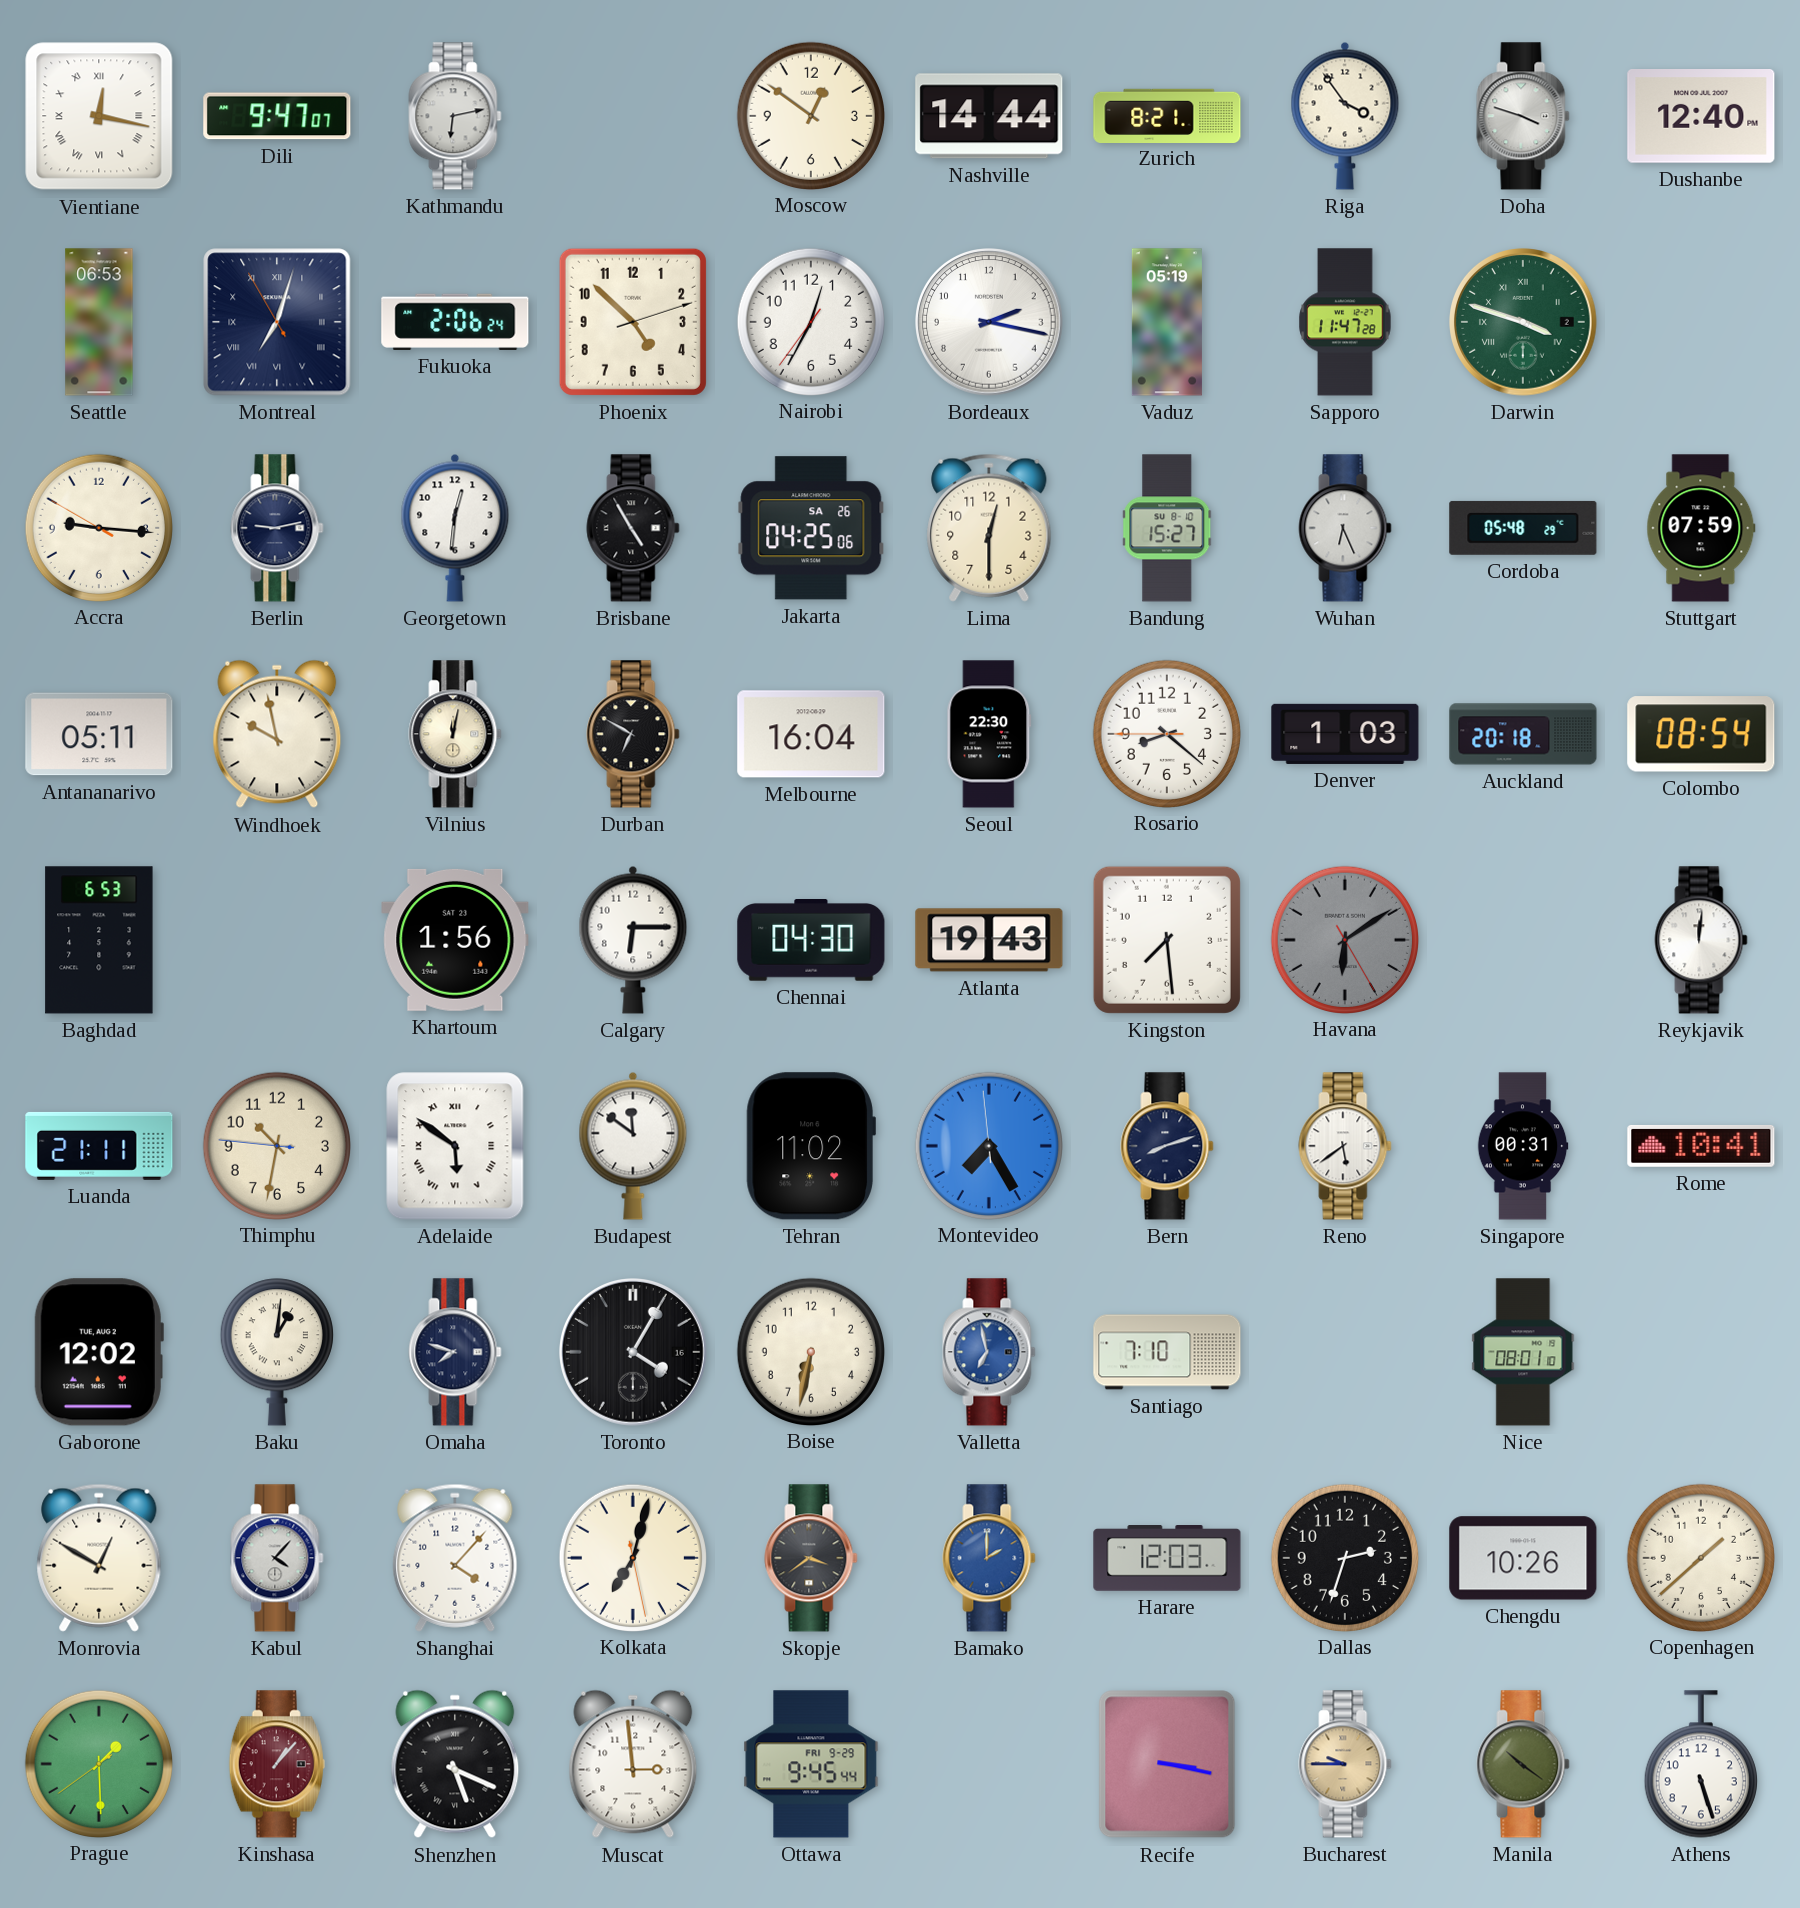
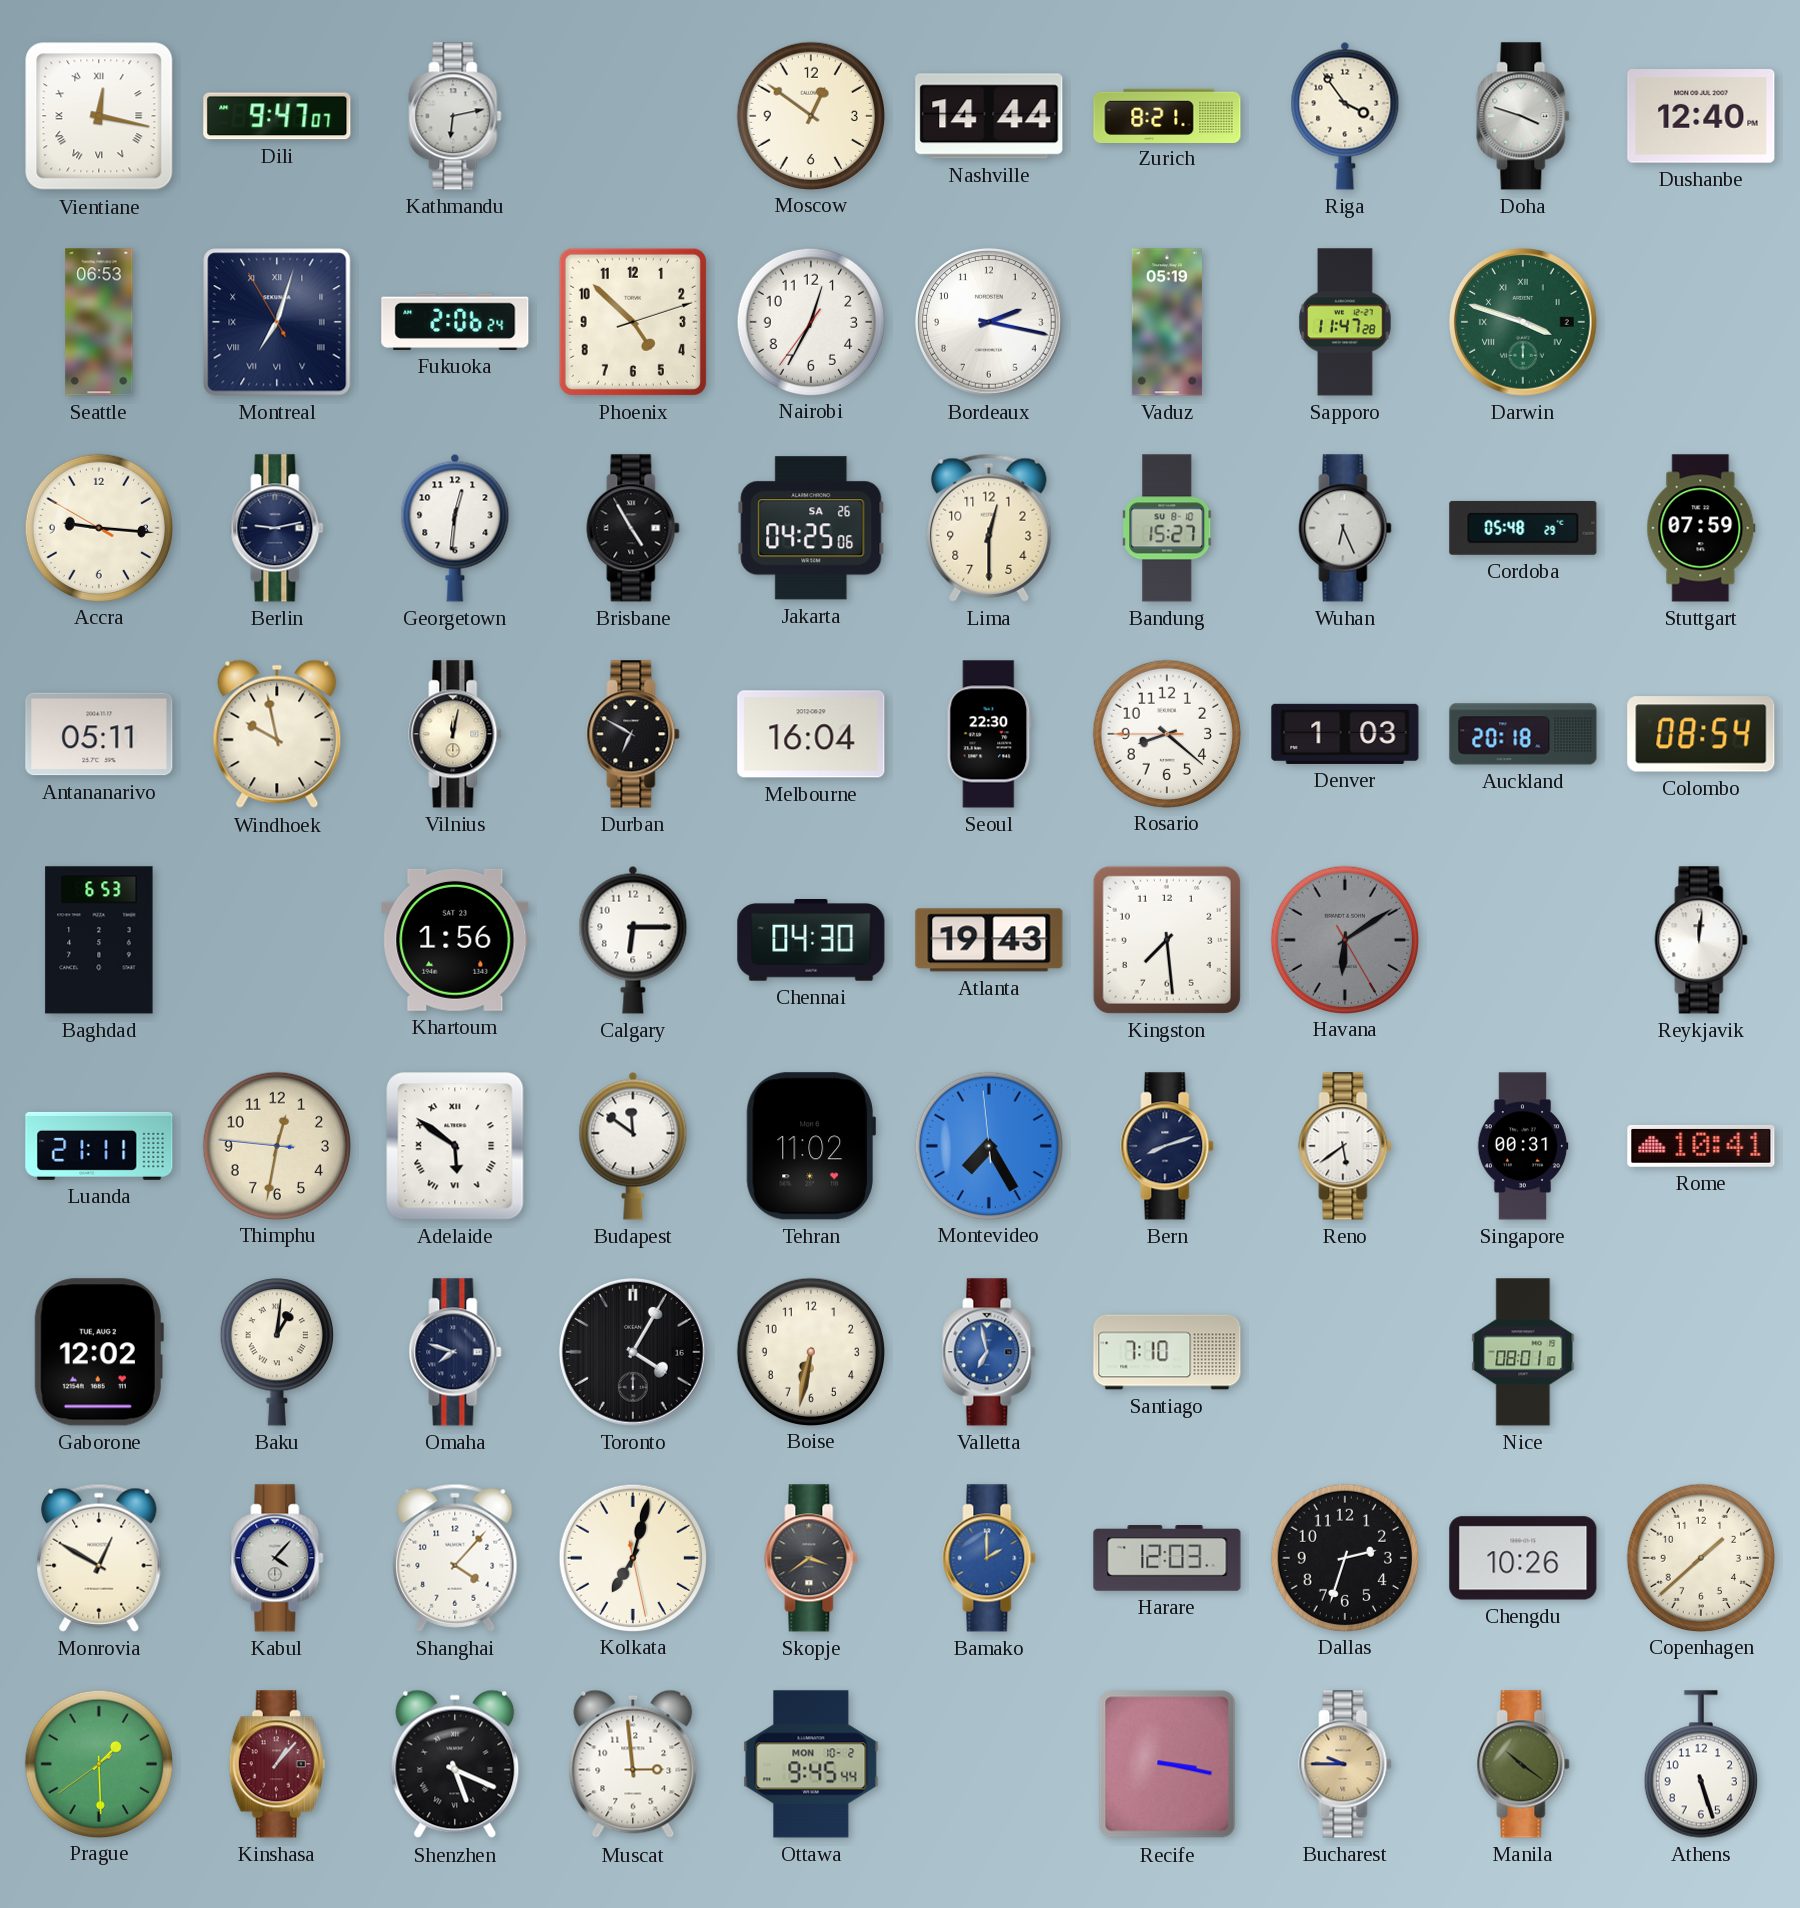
Thimphu: 10:31 -> 12:31 (276, 1145)
Ottawa date: FRI 9-29 -> MON 10-2 (811, 1764)
